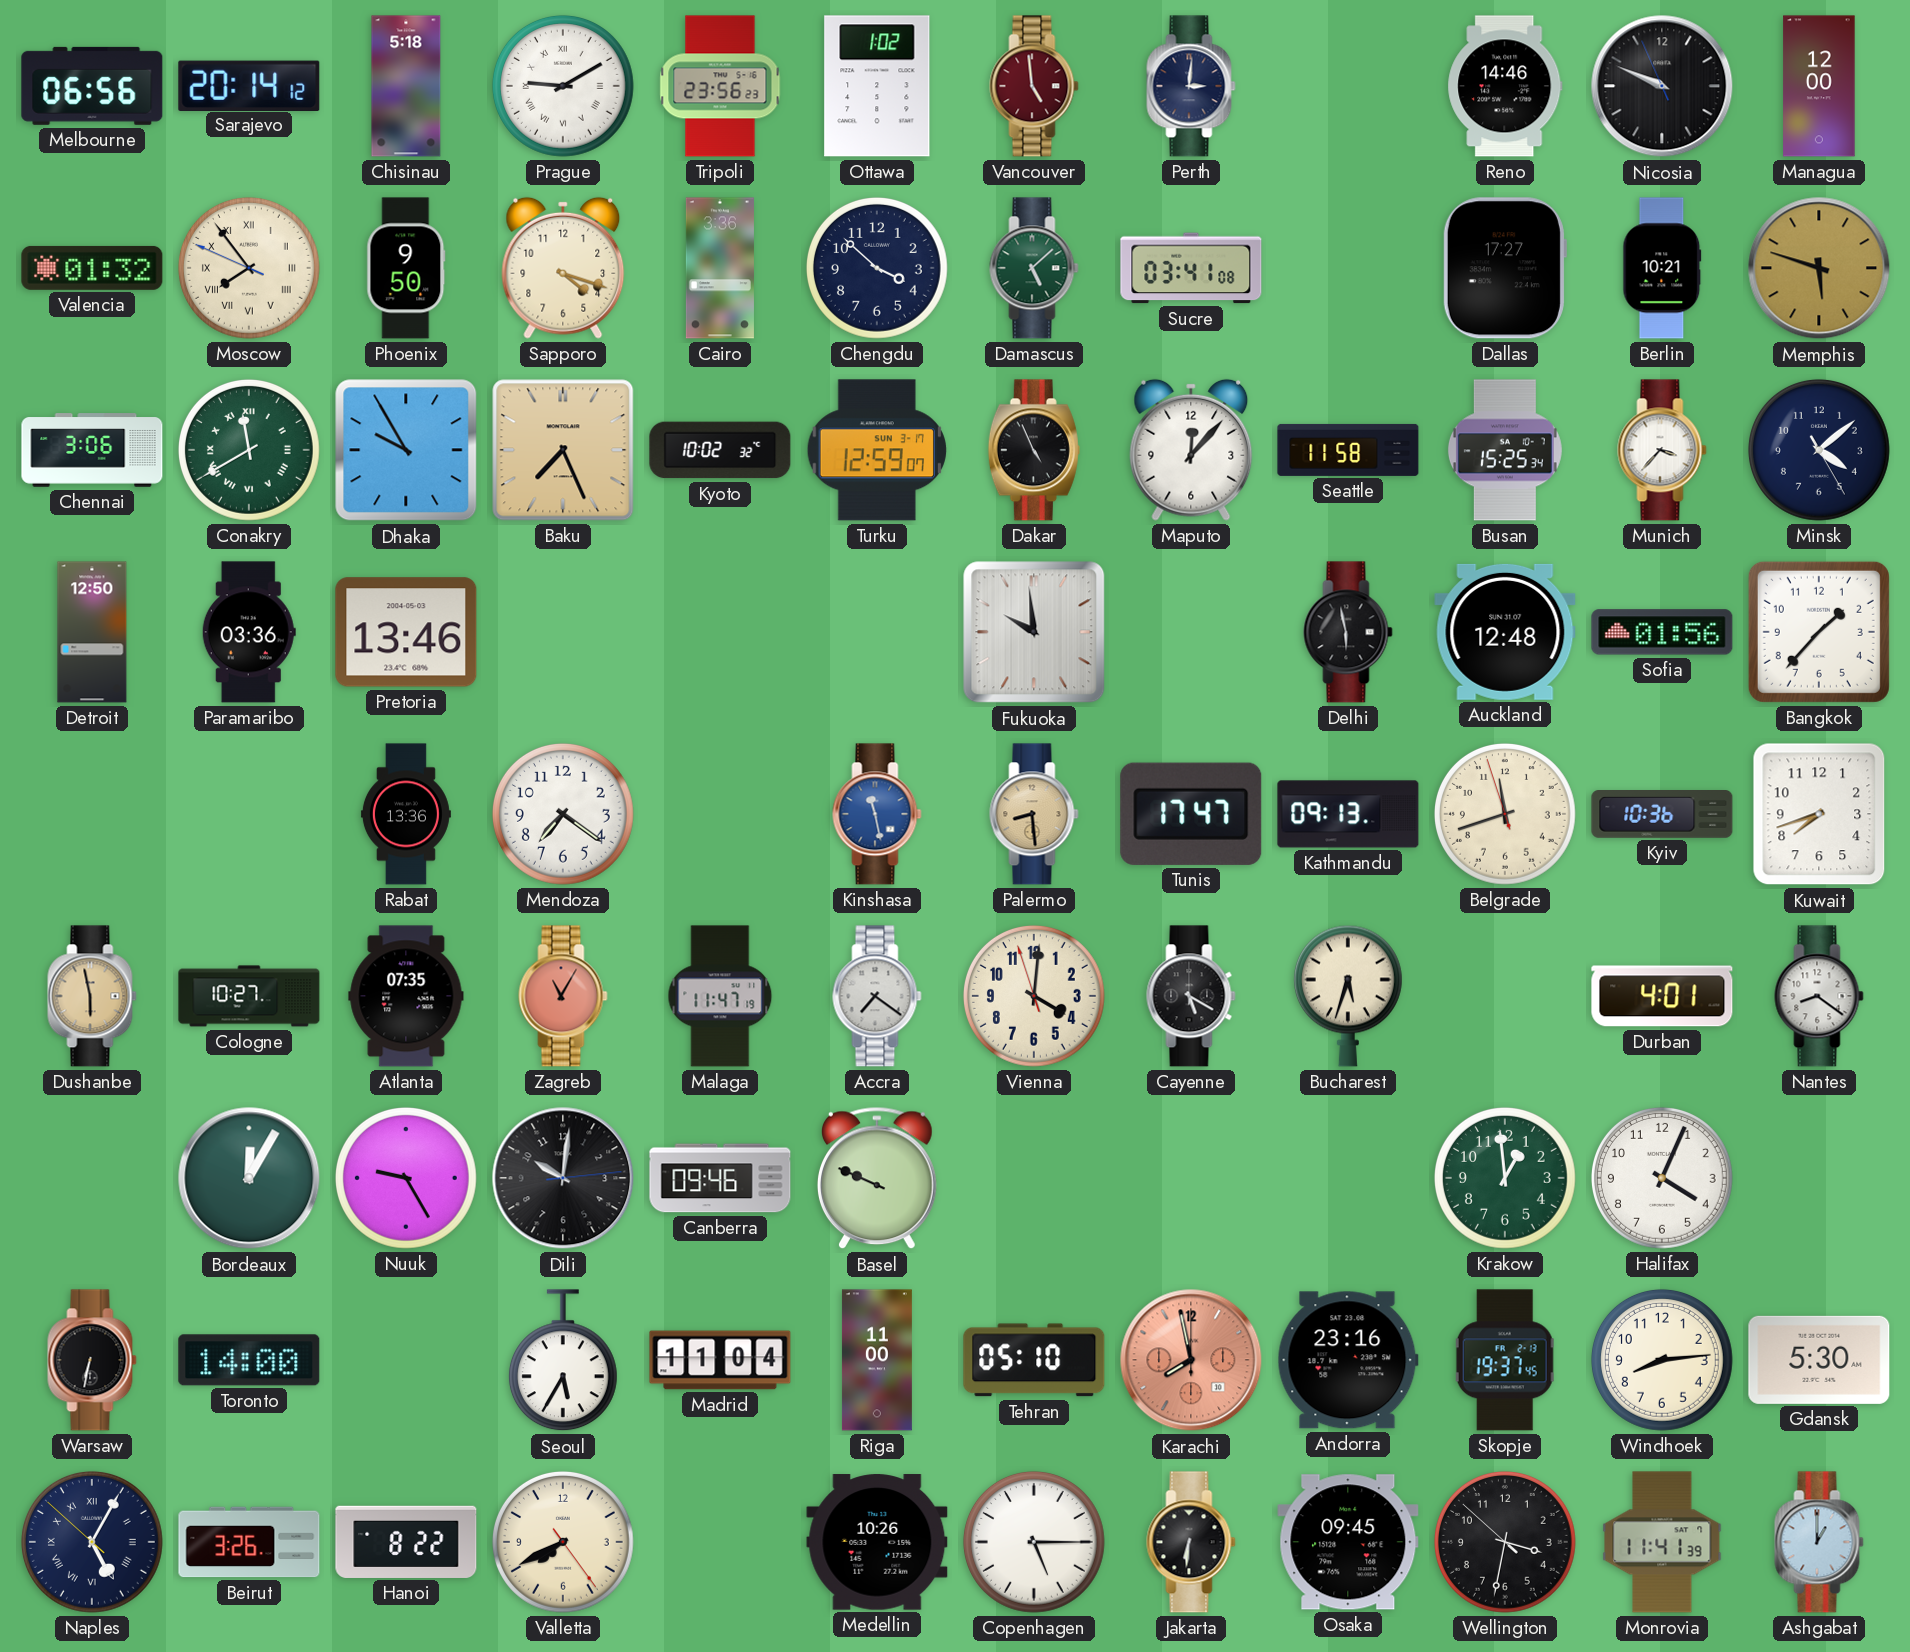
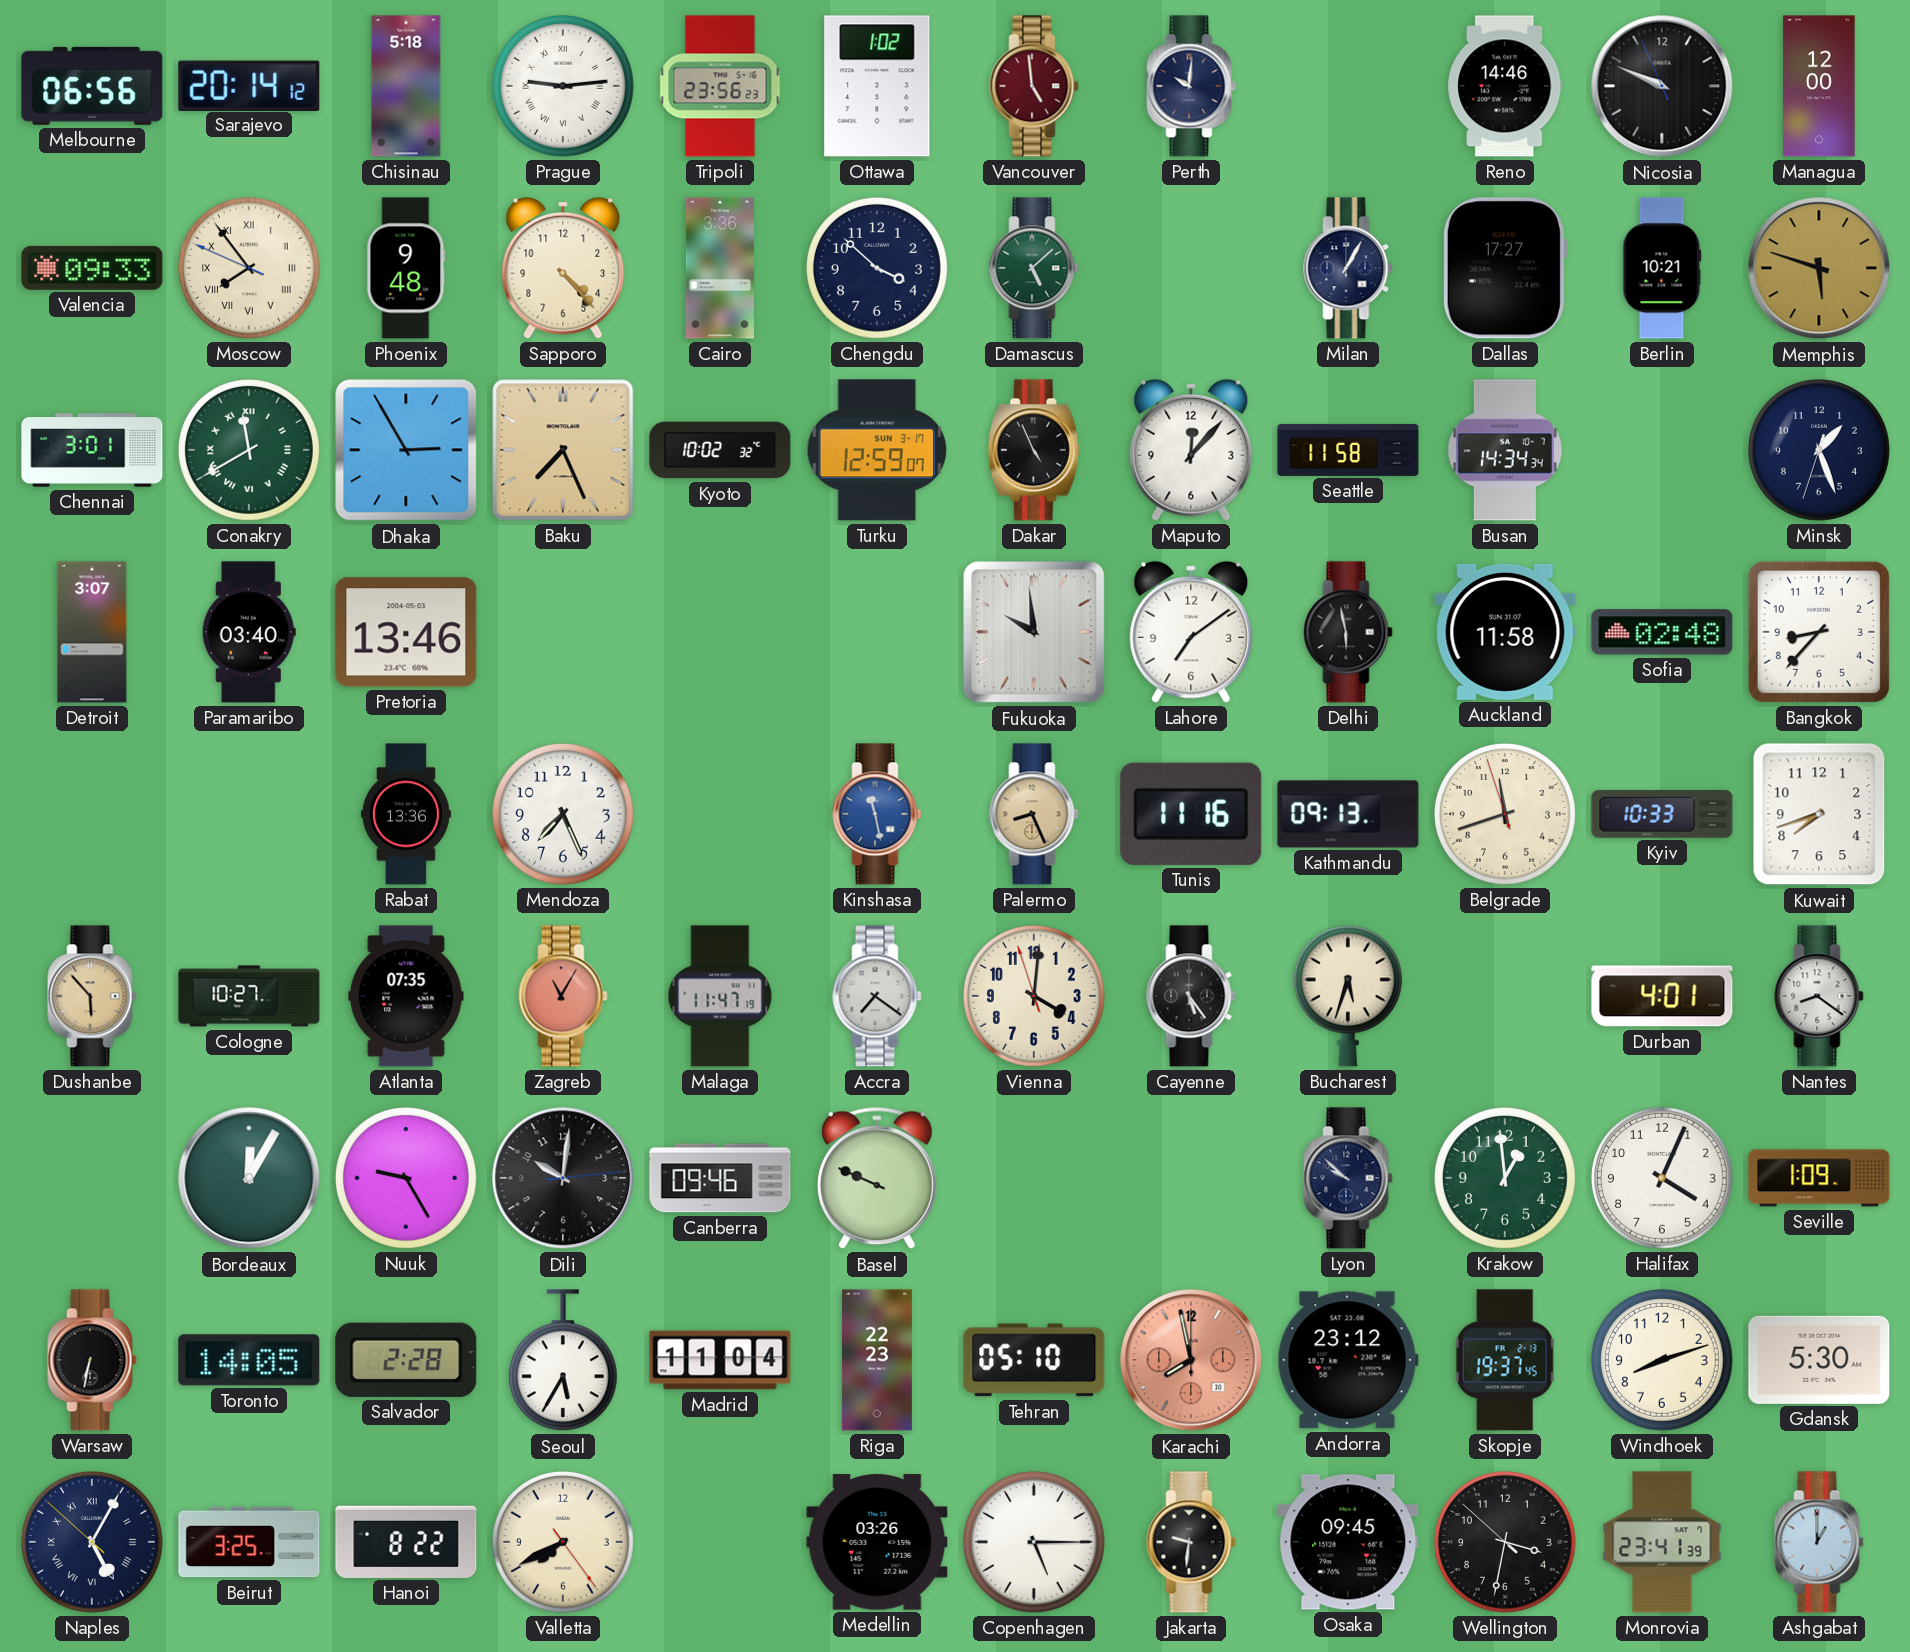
Prague: 9:10 -> 9:14 (563, 86)
Perth: 3:01 -> 10:01 (1191, 86)
Valencia: 01:32 -> 09:33 (92, 268)
Phoenix: 9:50 -> 9:48 (406, 268)
Sapporo: 4:18 -> 4:23 (563, 268)
Sucre: 03:41 -> none (1191, 268)
Milan: none -> 1:05 (1348, 268)
Chennai: 3:06 -> 3:01 (92, 450)
Dhaka: 9:55 -> 2:55 (406, 450)
Busan: 15:25 -> 14:34 (1505, 450)
Munich: 3:37 -> none (1662, 450)
Minsk: 4:08 -> 1:26 (1819, 450)
Detroit: 12:50 -> 3:07 (92, 632)
Paramaribo: 03:36 -> 03:40 (249, 632)
Lahore: none -> 7:09 (1191, 632)
Auckland: 12:48 -> 11:58 (1505, 632)
Sofia: 01:56 -> 02:48 (1662, 632)
Bangkok: 1:37 -> 8:37 (1819, 632)
Mendoza: 7:21 -> 7:26 (563, 814)
Palermo: 8:29 -> 8:26 (1034, 814)
Tunis: 17:47 -> 11:16 (1191, 814)
Kyiv: 10:36 -> 10:33 (1662, 815)
Dushanbe: 5:58 -> 5:53 (92, 996)
Cayenne: 5:20 -> 5:24 (1191, 996)
Lyon: none -> 9:52 (1348, 1178)
Seville: none -> 1:09 (1819, 1178)
Toronto: 14:00 -> 14:05 (249, 1360)
Salvador: none -> 2:28 (406, 1360)
Riga: 11:00 -> 22:23 (877, 1360)
Andorra: 23:16 -> 23:12 (1348, 1360)
Windhoek: 8:14 -> 8:12 (1662, 1360)
Beirut: 3:26 -> 3:25 (249, 1542)
Medellin: 10:26 -> 03:26 (877, 1542)
Jakarta: 6:31 -> 9:31 (1191, 1542)
Monrovia: 11:41 -> 23:41 (1662, 1542)
